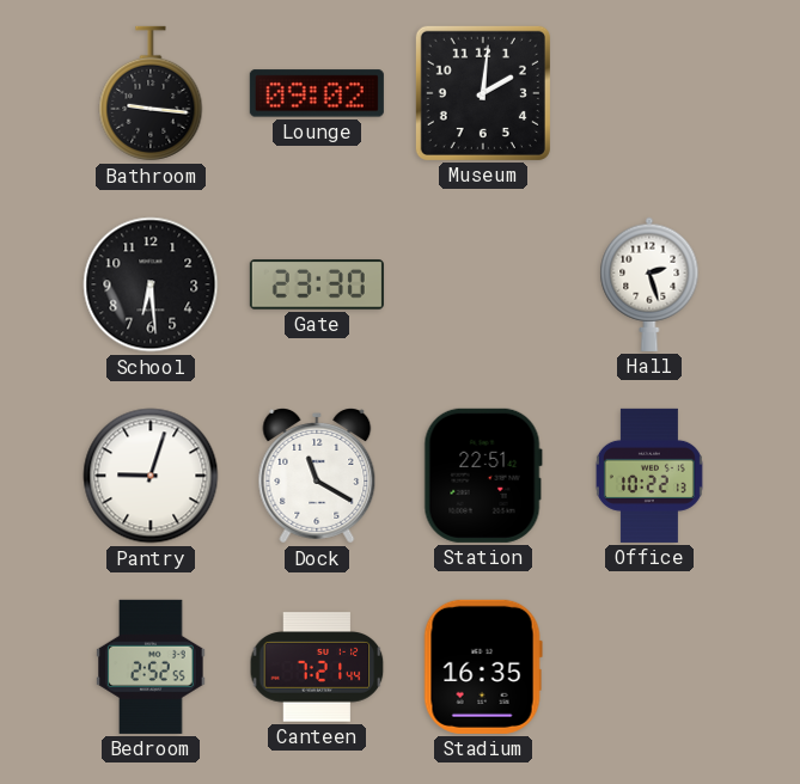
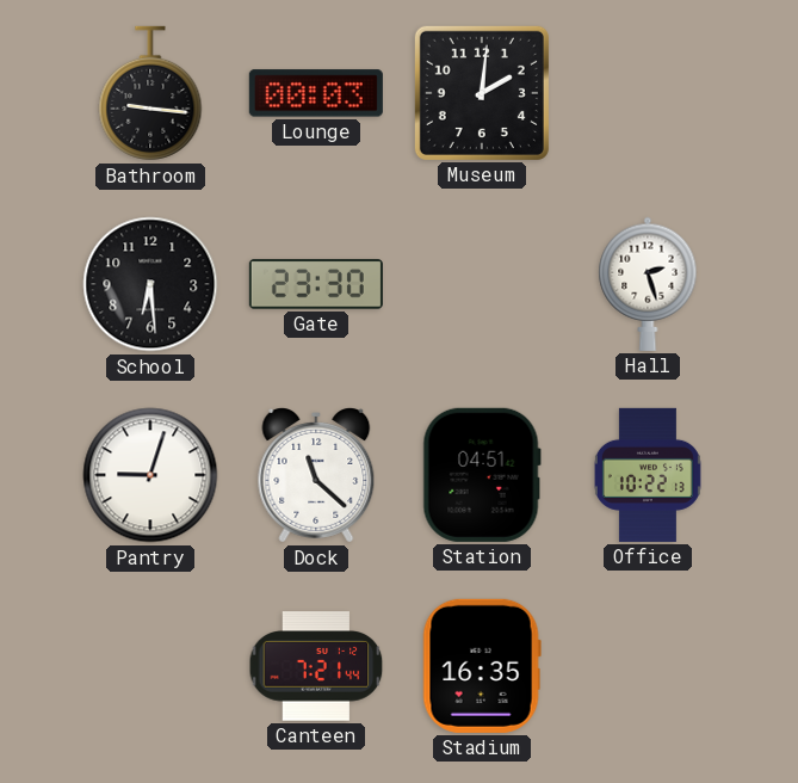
Lounge: 09:02 -> 00:03 (316, 93)
Dock: 11:20 -> 11:22 (316, 476)
Station: 22:51 -> 04:51 (482, 475)
Bedroom: 2:52 -> none (151, 667)
